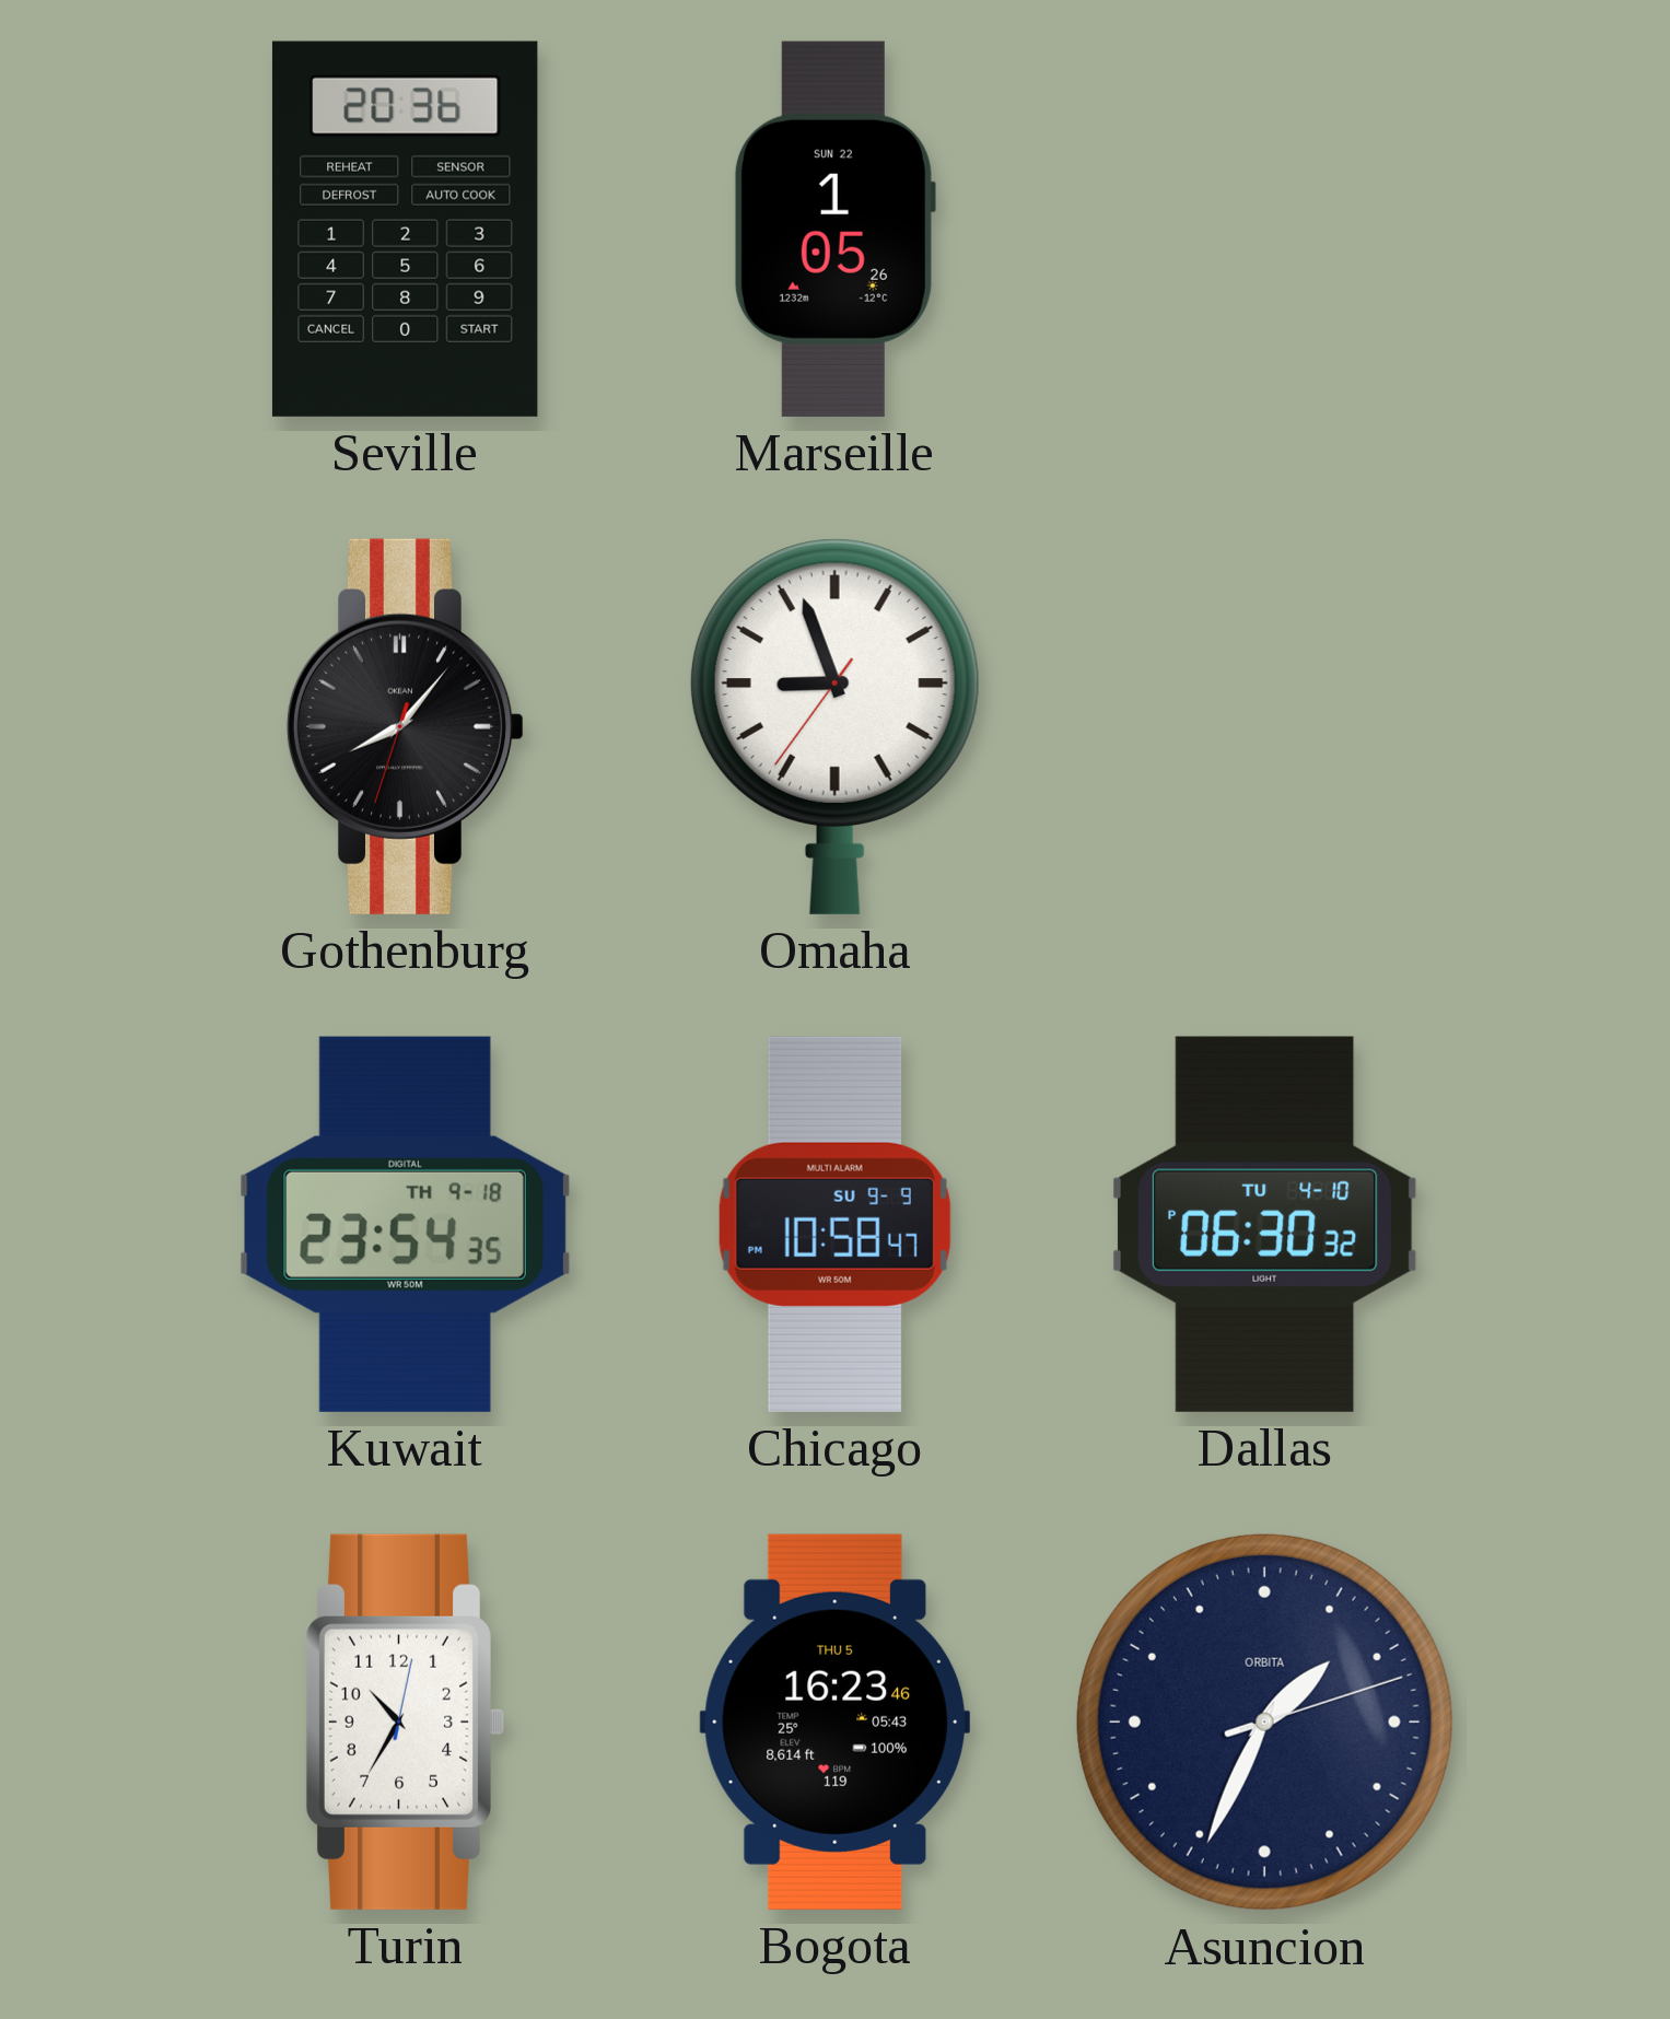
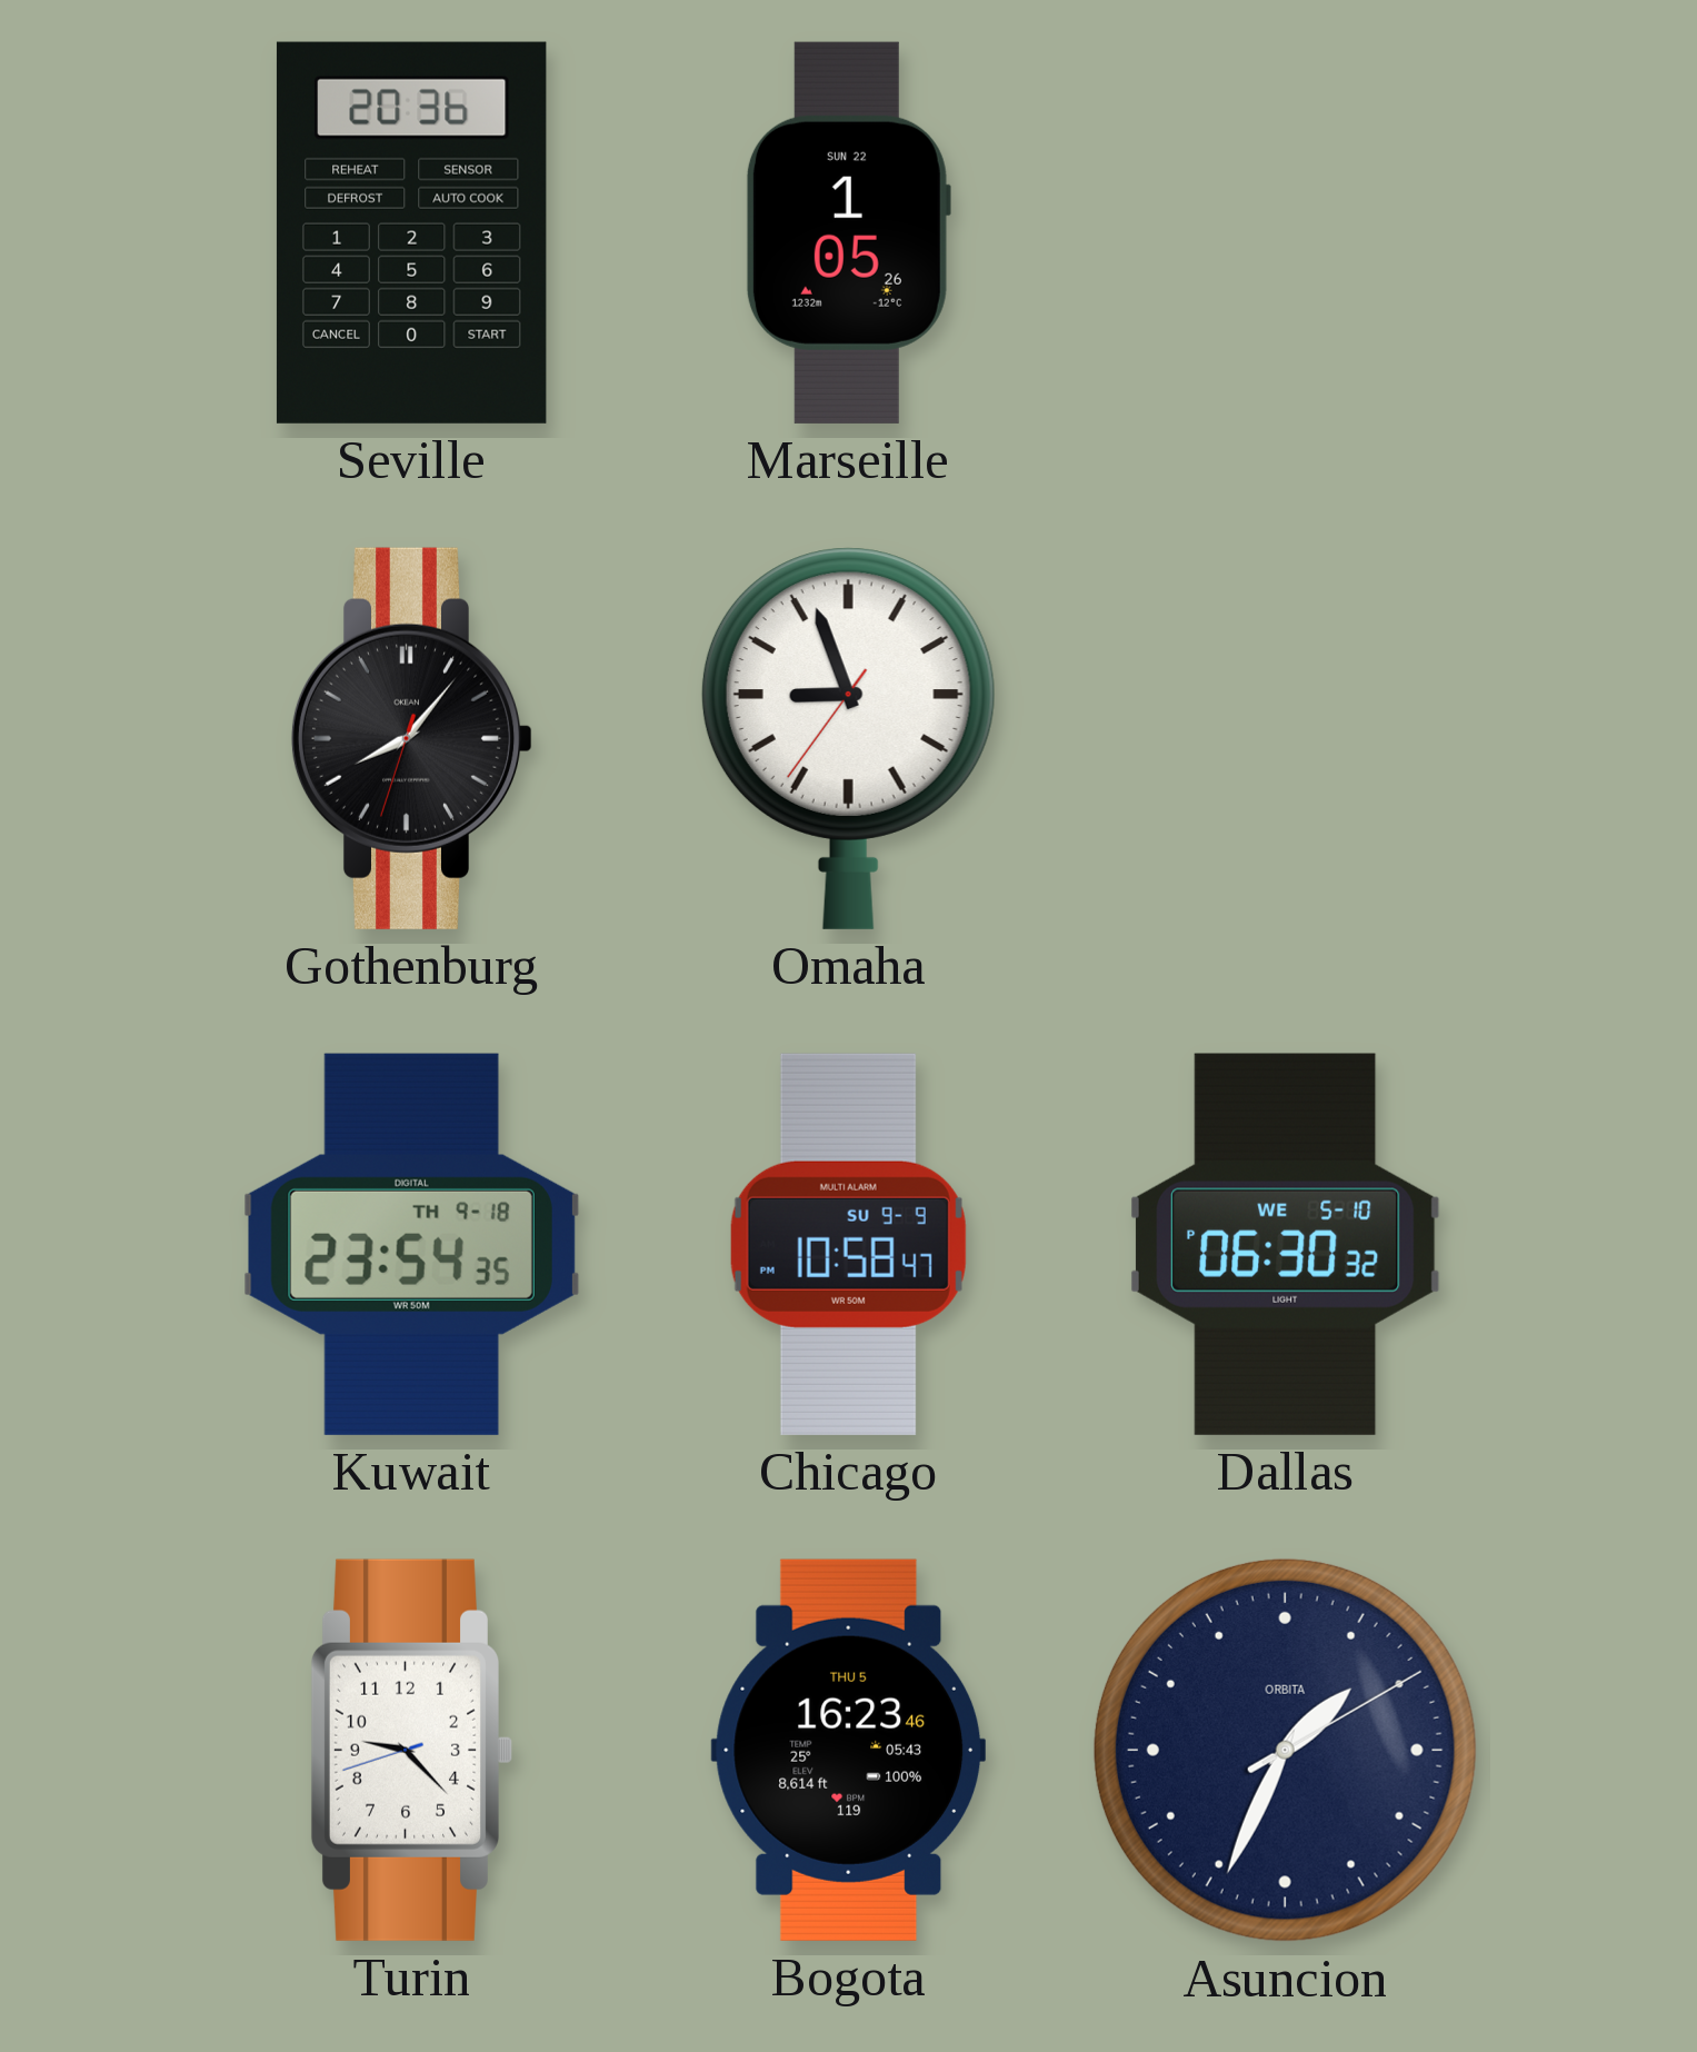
Dallas date: TU 4-10 -> WE 5-10 (1286, 1244)
Turin: 10:35 -> 9:22 (412, 1750)
Asuncion: 1:34:12 -> 1:34:10 (1285, 1750)
